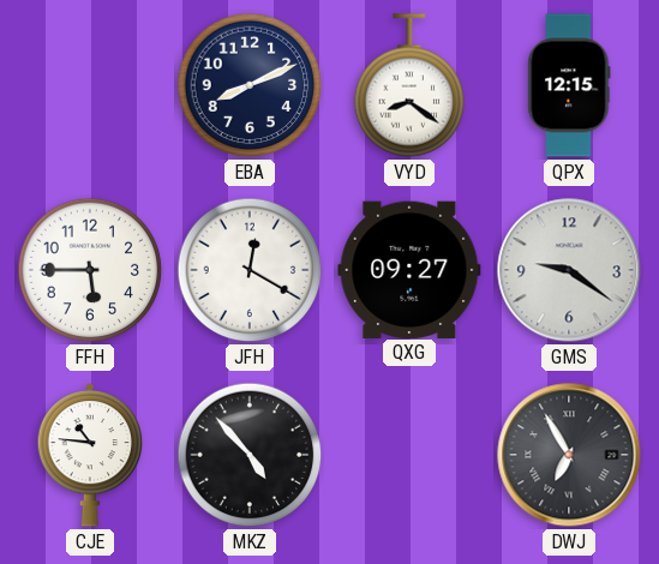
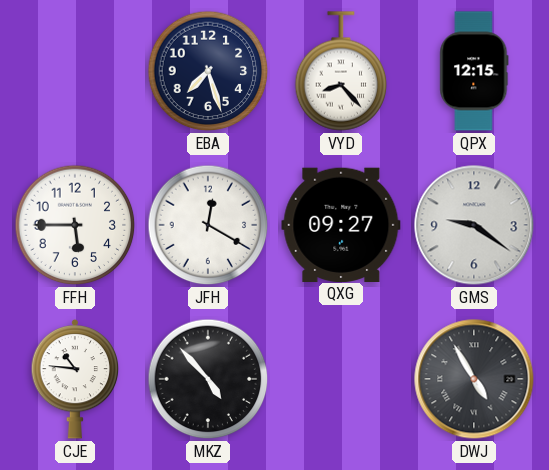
EBA: 8:11 -> 7:27 (208, 71)
VYD: 8:21 -> 8:23 (341, 71)
DWJ: 6:55 -> 4:55 (474, 379)
